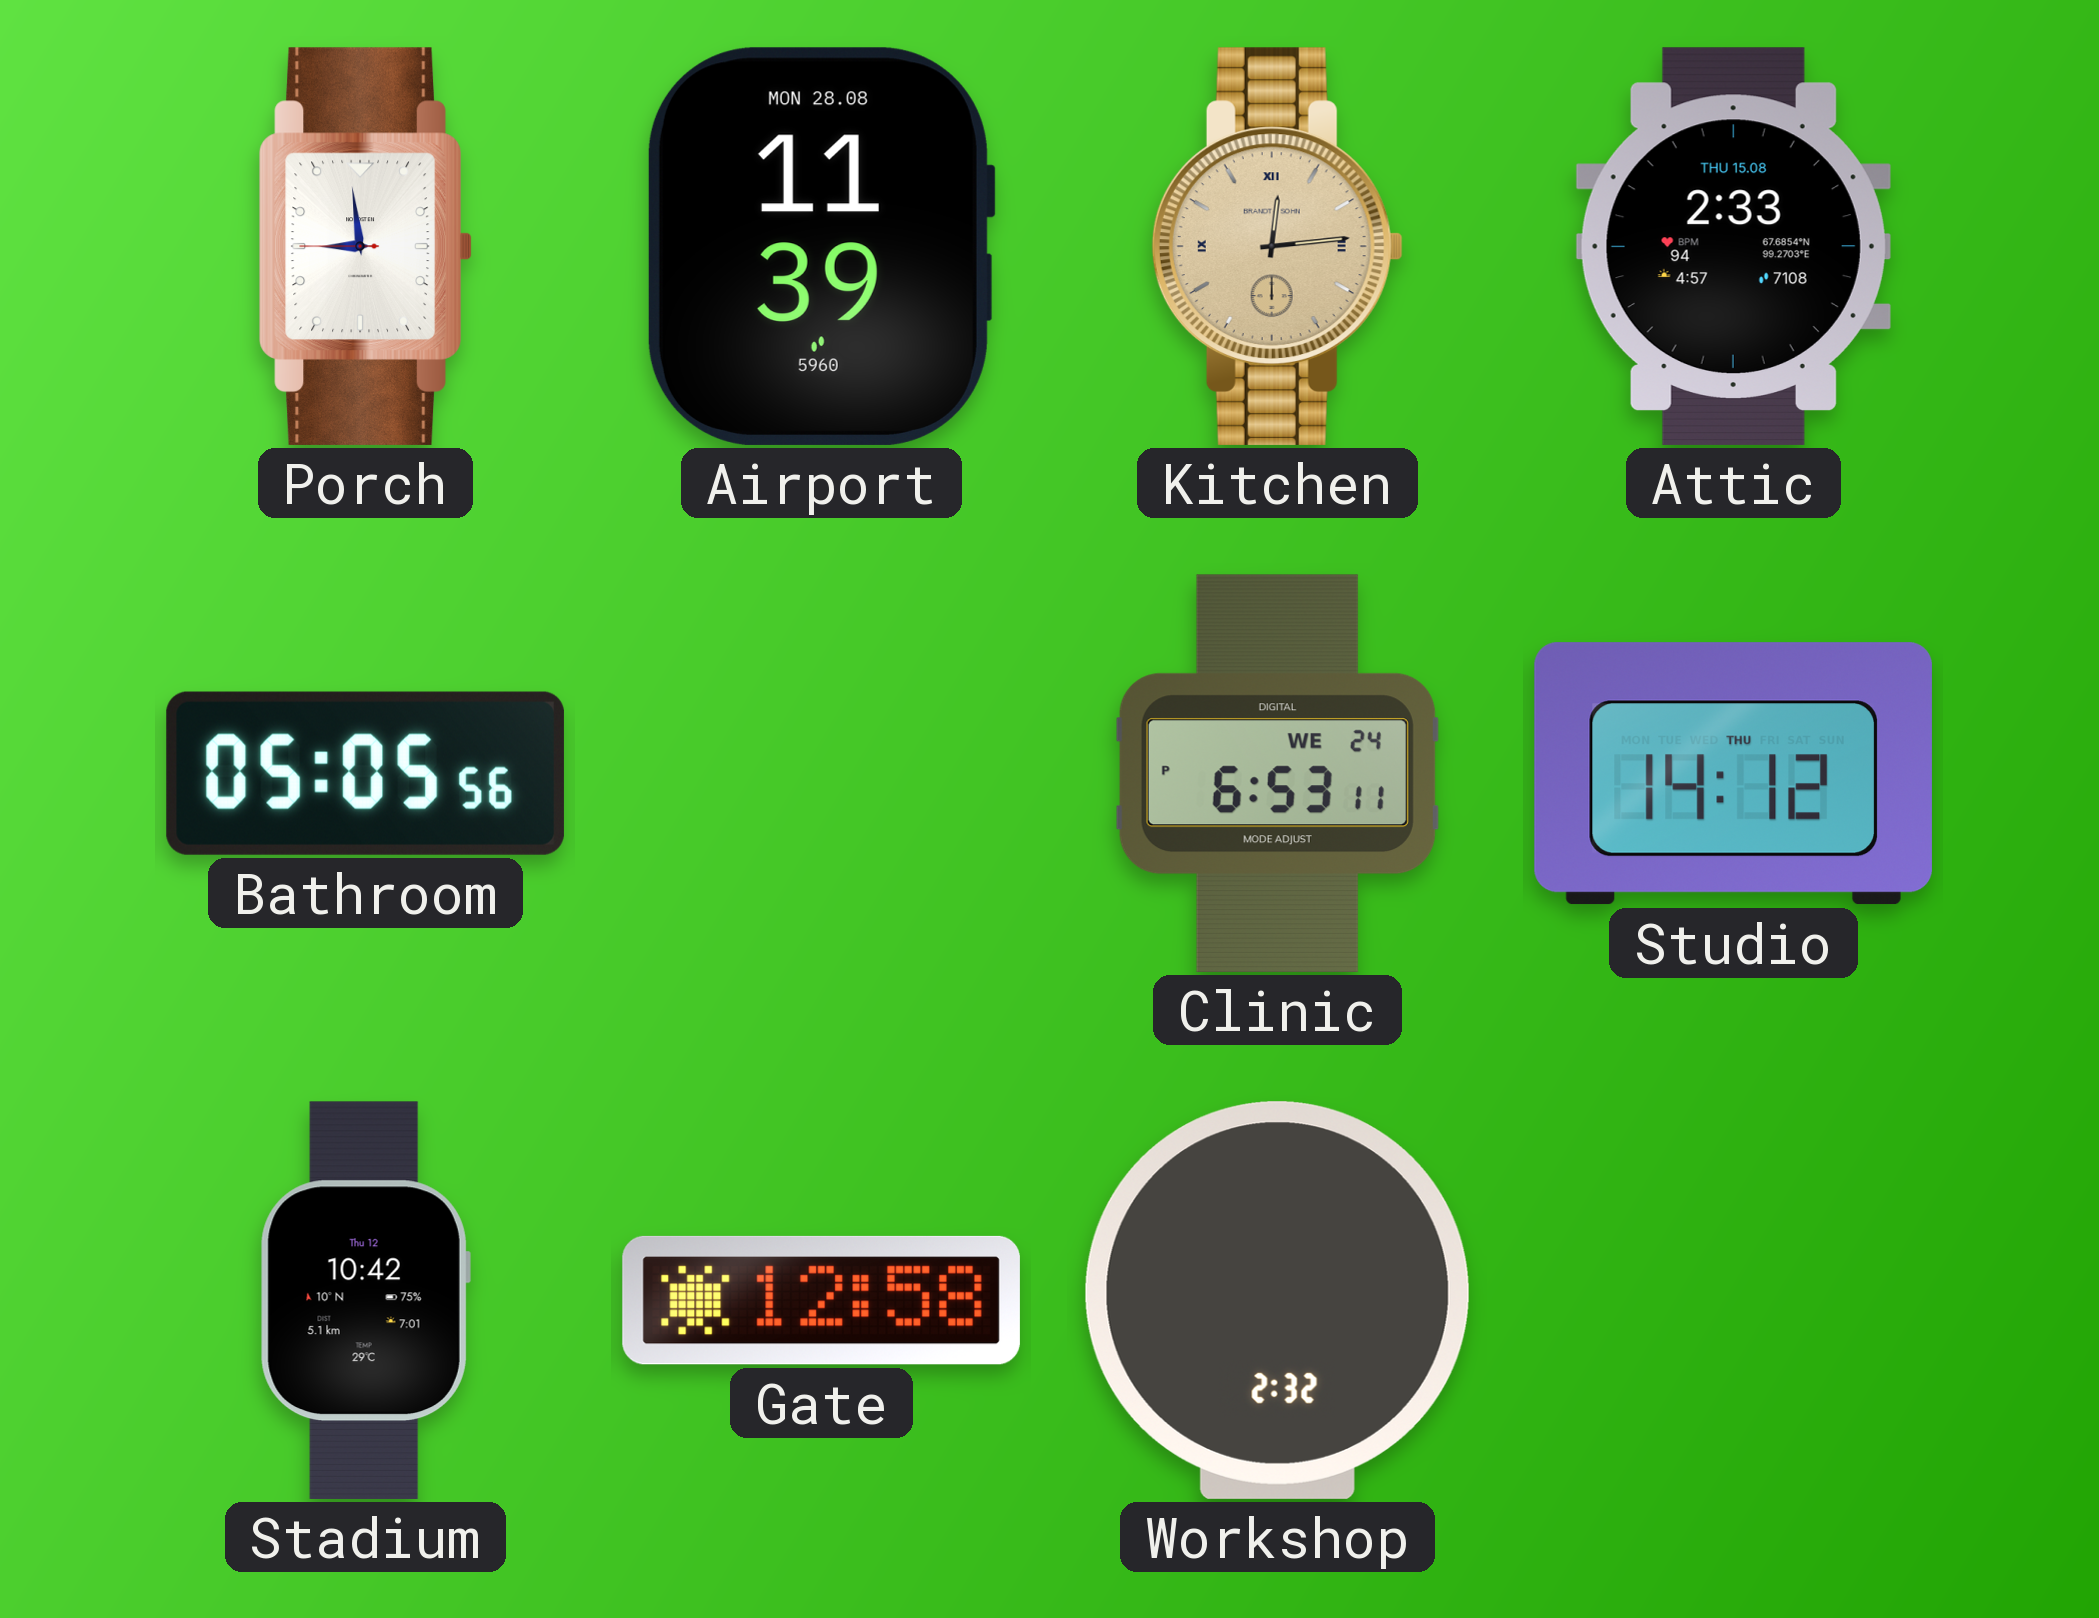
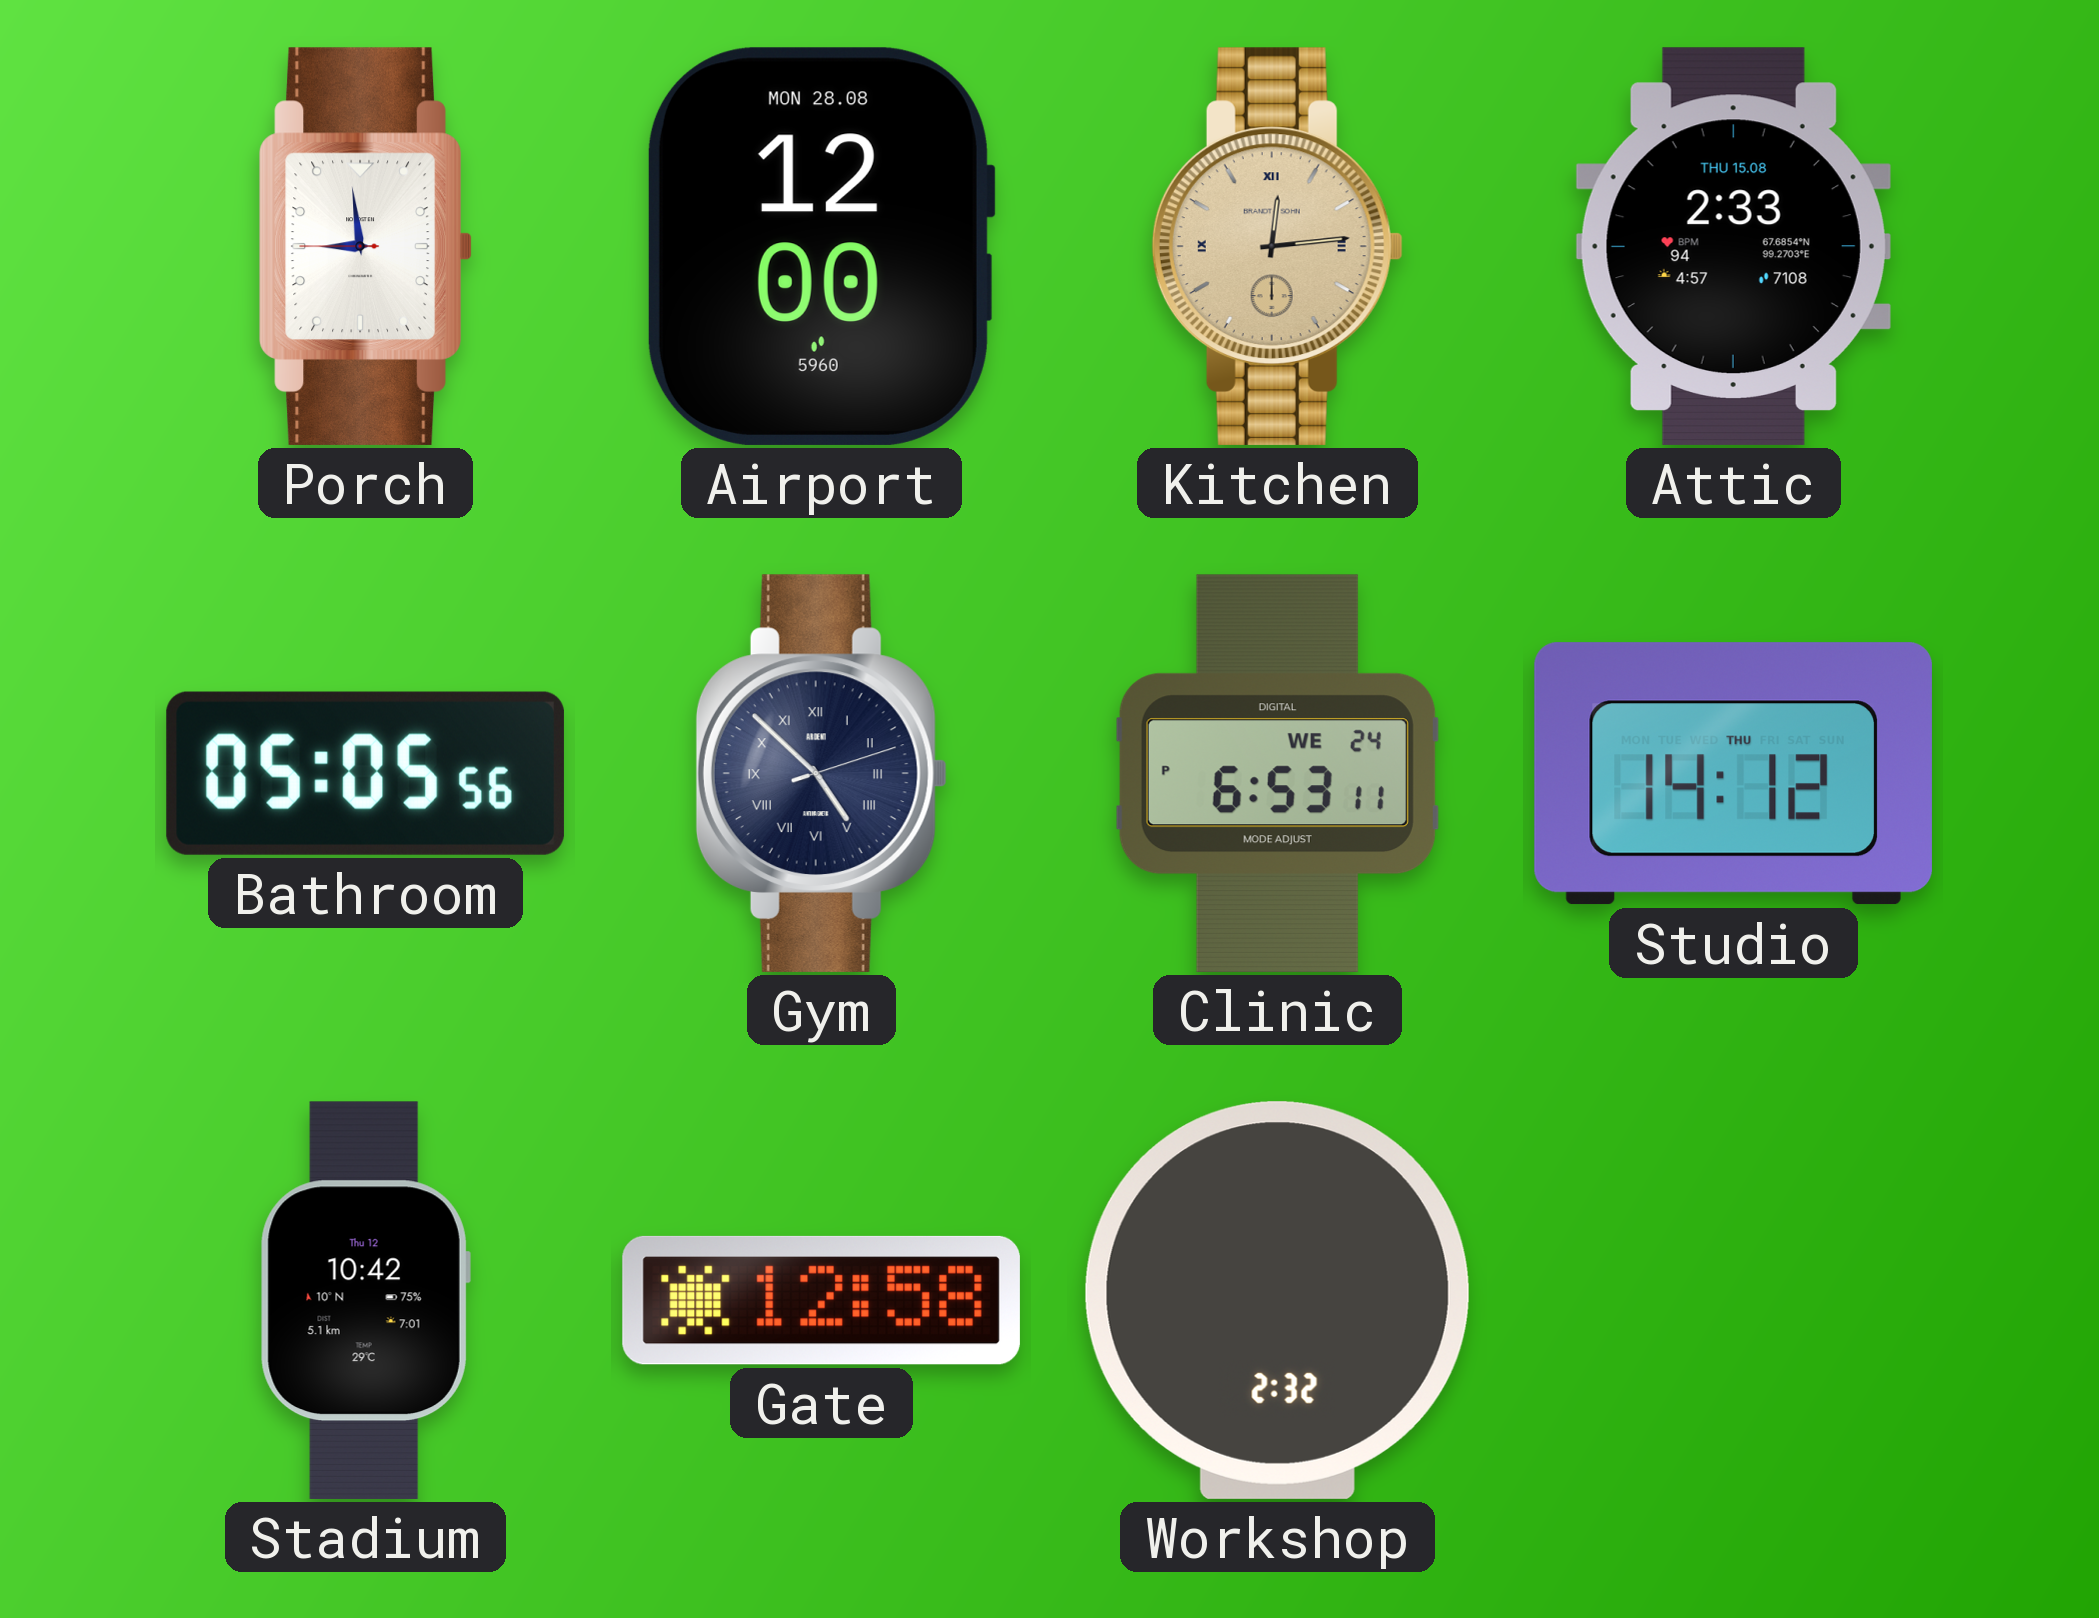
Airport: 11:39 -> 12:00 (821, 246)
Gym: none -> 4:52 (821, 773)
